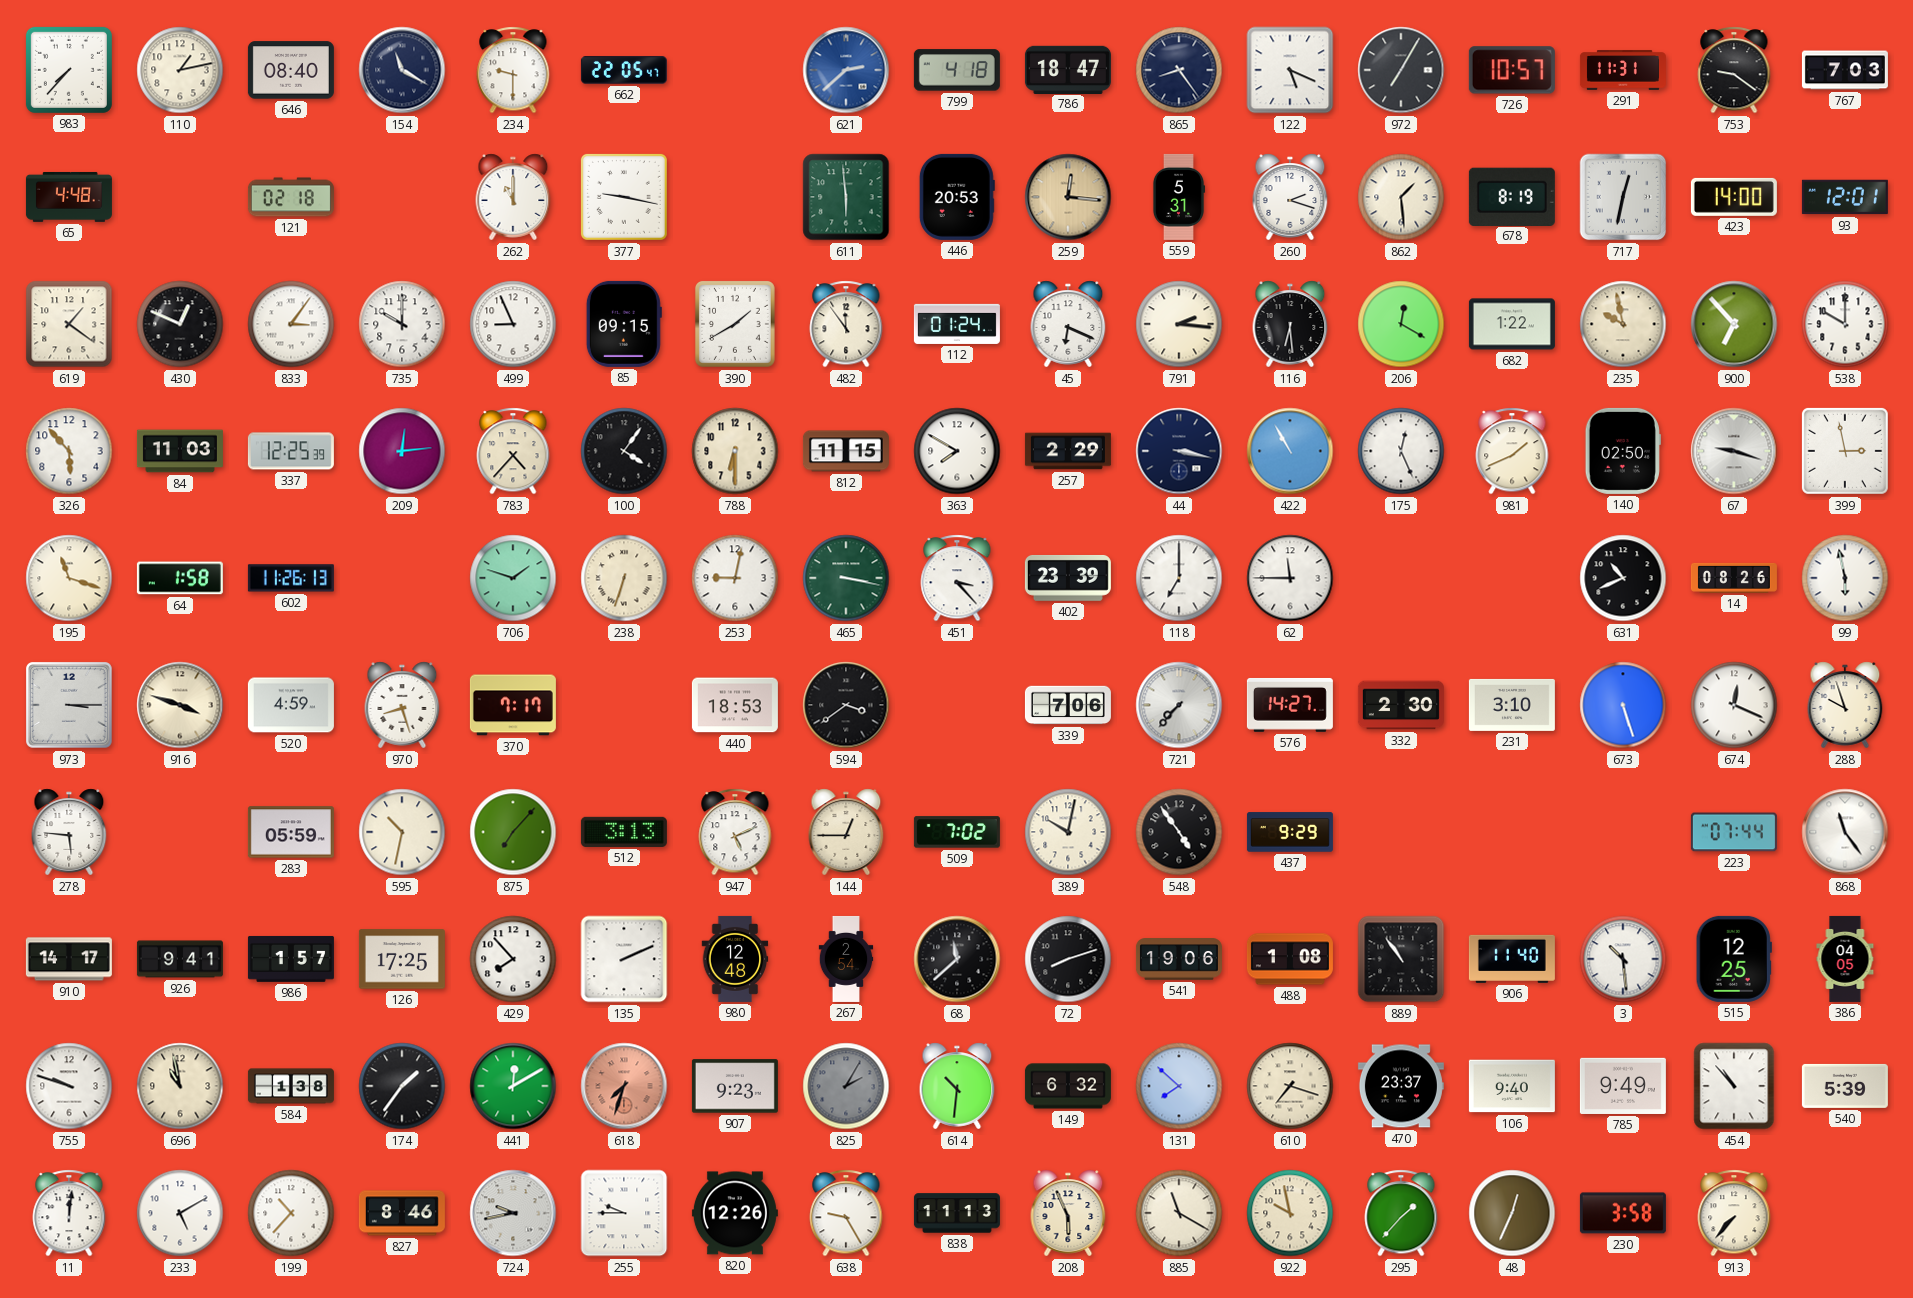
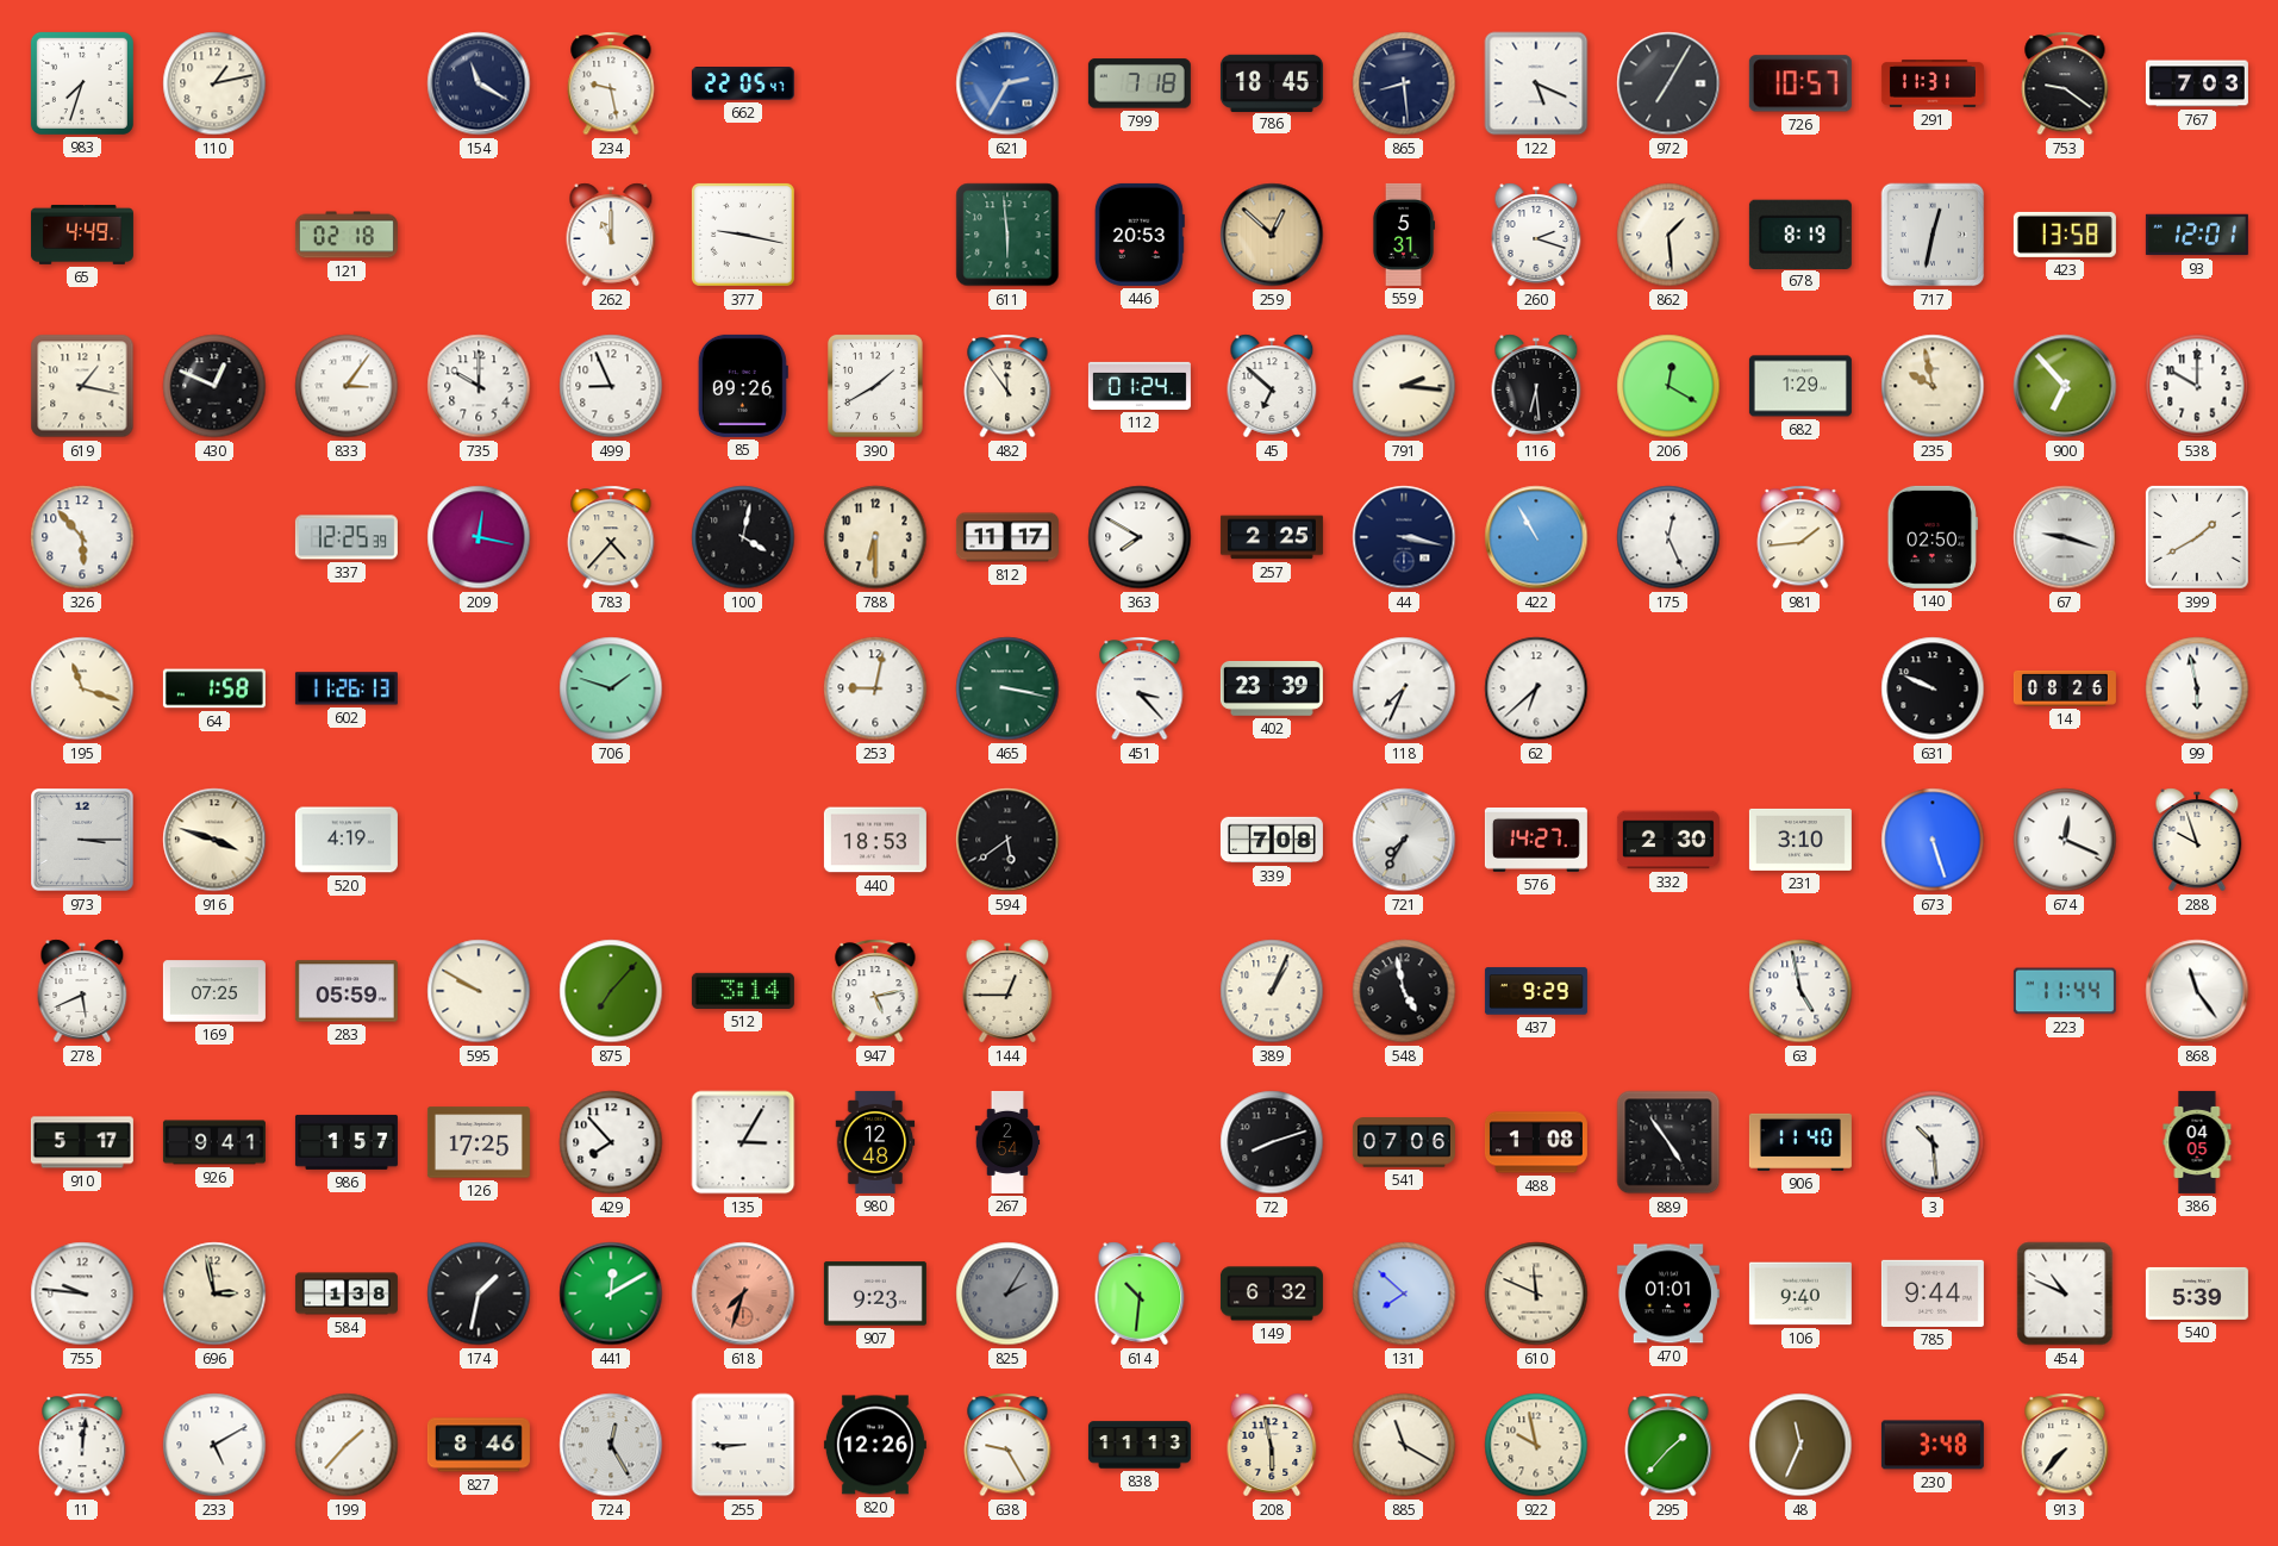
983: 7:37 -> 7:33 (82, 83)
646: 08:40 -> none (291, 70)
234: 9:30 -> 9:28 (611, 83)
621: 2:38 -> 2:35 (1007, 83)
799: 4:18 -> 7:18 (1140, 83)
786: 18:47 -> 18:45 (1272, 82)
865: 8:24 -> 8:29 (1404, 83)
65: 4:48 -> 4:49 (82, 235)
259: 12:16 -> 12:52 (1272, 235)
423: 14:00 -> 13:58 (2065, 235)
619: 1:21 -> 1:17 (82, 386)
85: 09:15 -> 09:26 (743, 386)
45: 6:19 -> 6:52 (1272, 386)
682: 1:22 -> 1:29 (1800, 386)
84: 11:03 -> none (180, 451)
209: 12:14 -> 12:17 (479, 537)
100: 4:06 -> 4:02 (743, 537)
812: 11:15 -> 11:17 (1007, 537)
257: 2:29 -> 2:25 (1272, 537)
981: 1:41 -> 1:44 (1800, 537)
399: 2:58 -> 1:40 (2197, 537)
238: 6:33 -> none (624, 578)
118: 7:00 -> 7:34 (1404, 688)
62: 11:45 -> 6:38 (1536, 688)
631: 10:41 -> 9:49 (1933, 688)
520: 4:59 -> 4:19 (347, 840)
970: 8:27 -> none (402, 705)
370: 7:17 -> none (513, 705)
594: 3:39 -> 5:39 (1007, 840)
339: 7:06 -> 7:08 (1272, 840)
721: 7:37 -> 7:35 (1404, 840)
278: 5:46 -> 5:41 (82, 991)
169: none -> 07:25 (214, 991)
595: 10:32 -> 9:50 (479, 991)
512: 3:13 -> 3:14 (743, 991)
947: 5:11 -> 5:13 (875, 991)
509: 7:02 -> none (957, 832)
389: 10:02 -> 1:04 (1272, 991)
548: 4:54 -> 4:58 (1404, 991)
63: none -> 4:58 (1800, 991)
223: 07:44 -> 11:44 (2065, 991)
910: 14:17 -> 5:17 (82, 1142)
135: 2:11 -> 3:05 (743, 1142)
68: 11:38 -> none (957, 959)
541: 19:06 -> 07:06 (1404, 1142)
889: 10:54 -> 4:54 (1668, 1142)
515: 12:25 -> none (1734, 959)
755: 9:48 -> 9:46 (82, 1293)
696: 10:58 -> 2:58 (214, 1293)
174: 1:36 -> 1:32 (479, 1293)
610: 7:18 -> 11:49 (1536, 1293)
470: 23:37 -> 01:01 (1668, 1293)
785: 9:49 -> 9:44 (1933, 1293)
454: 10:53 -> 10:49 (2065, 1293)
199: 10:37 -> 1:37 (347, 1445)
724: 9:43 -> 12:25 (611, 1445)
255: 9:45 -> 8:45 (743, 1445)
208: 5:56 -> 5:58 (1272, 1445)
48: 12:34 -> 11:34 (1800, 1445)
230: 3:58 -> 3:48 (1933, 1445)
